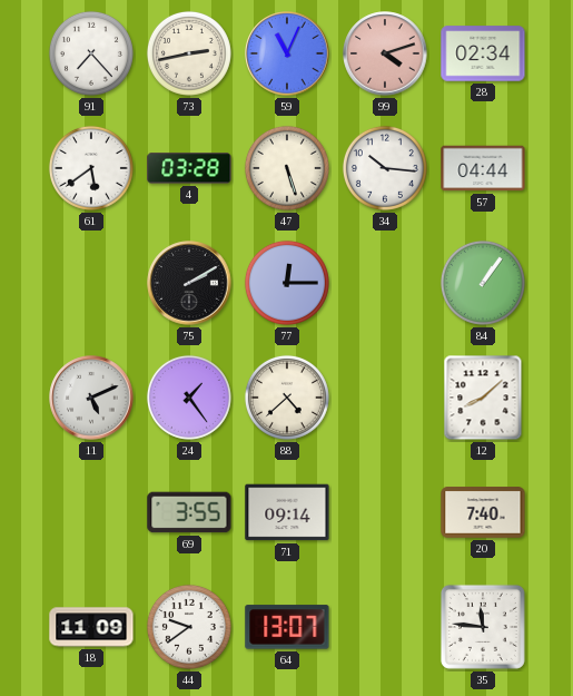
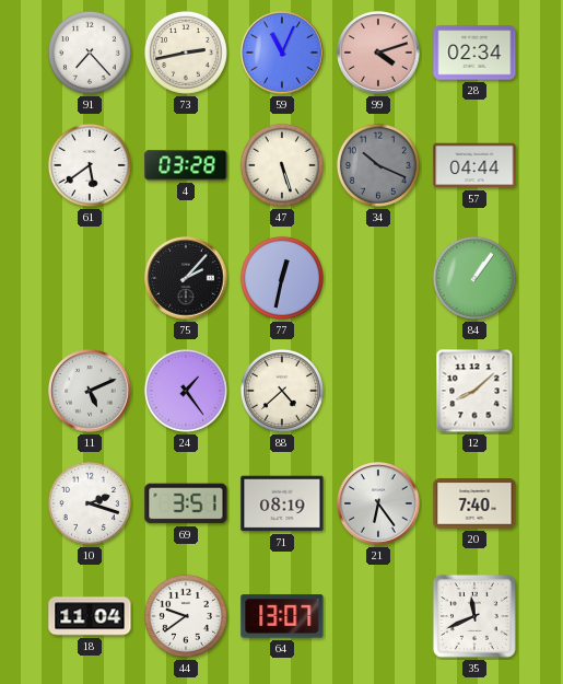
34: 10:16 -> 10:19 (378, 165)
34 dial: white -> grey (378, 165)
75: 2:10 -> 2:07 (186, 278)
77: 12:15 -> 12:32 (282, 278)
10: none -> 2:18 (90, 503)
69: 3:55 -> 3:51 (186, 503)
71: 09:14 -> 08:19 (282, 503)
21: none -> 6:24 (378, 503)
18: 11:09 -> 11:04 (90, 616)
35: 11:46 -> 11:41 (474, 616)
